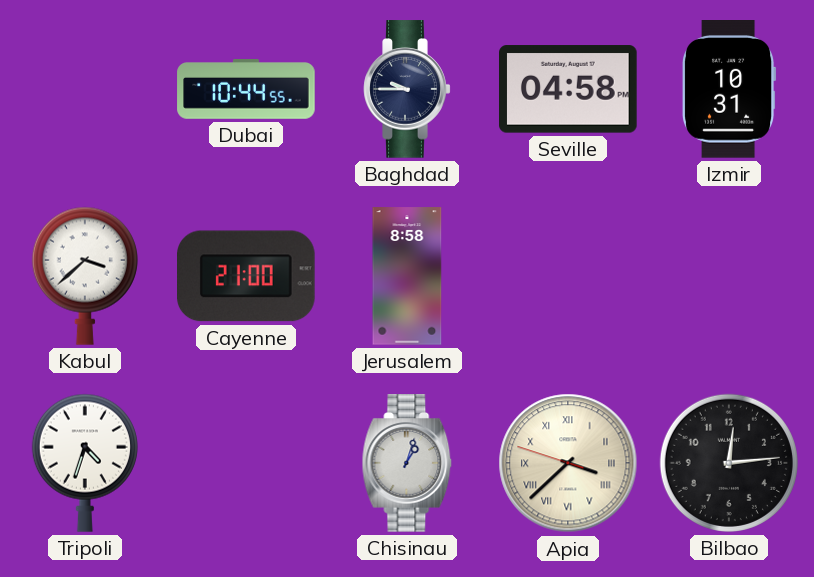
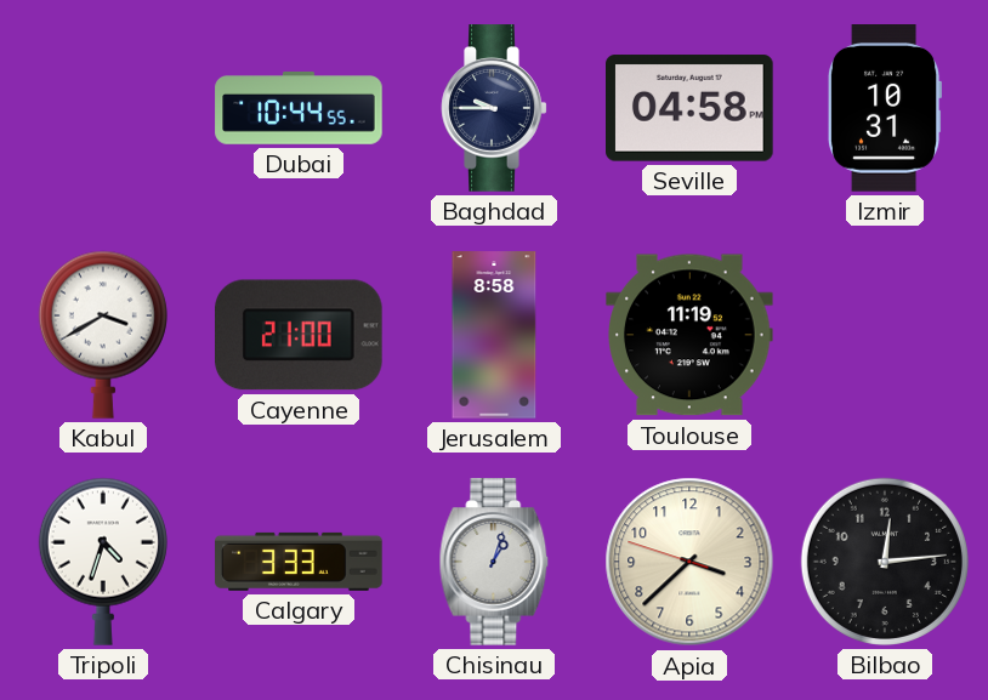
Kabul: 3:38 -> 3:40 (103, 335)
Toulouse: none -> 11:19 (689, 335)
Calgary: none -> 3:33 (299, 562)
Apia numerals: Roman -> Arabic (689, 562)
